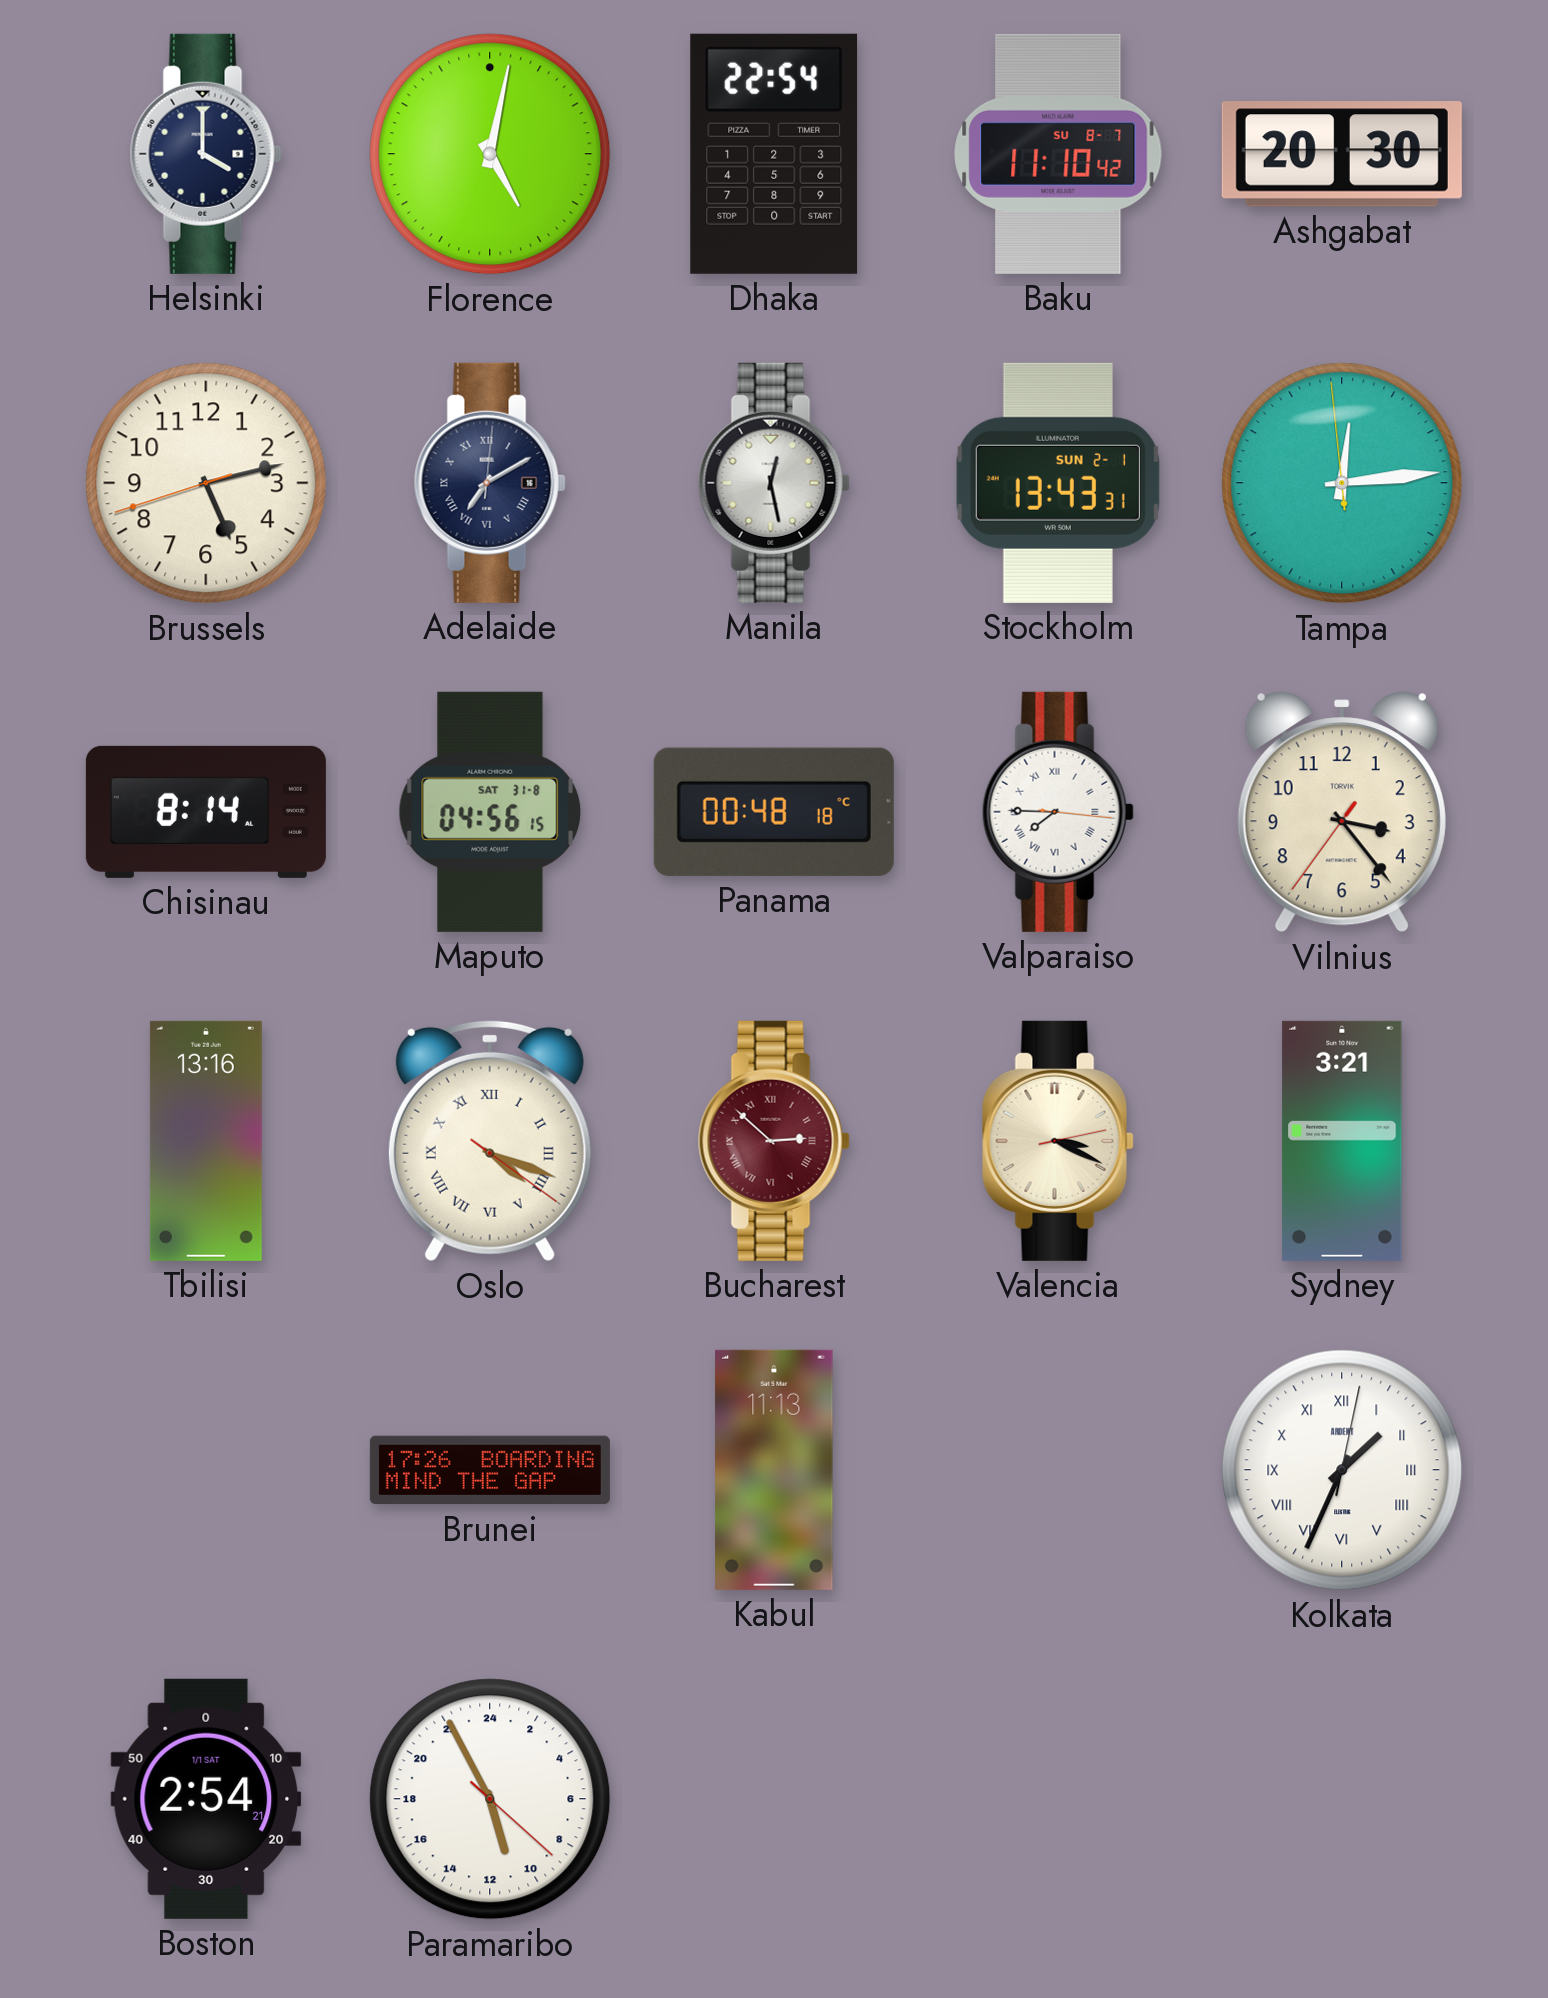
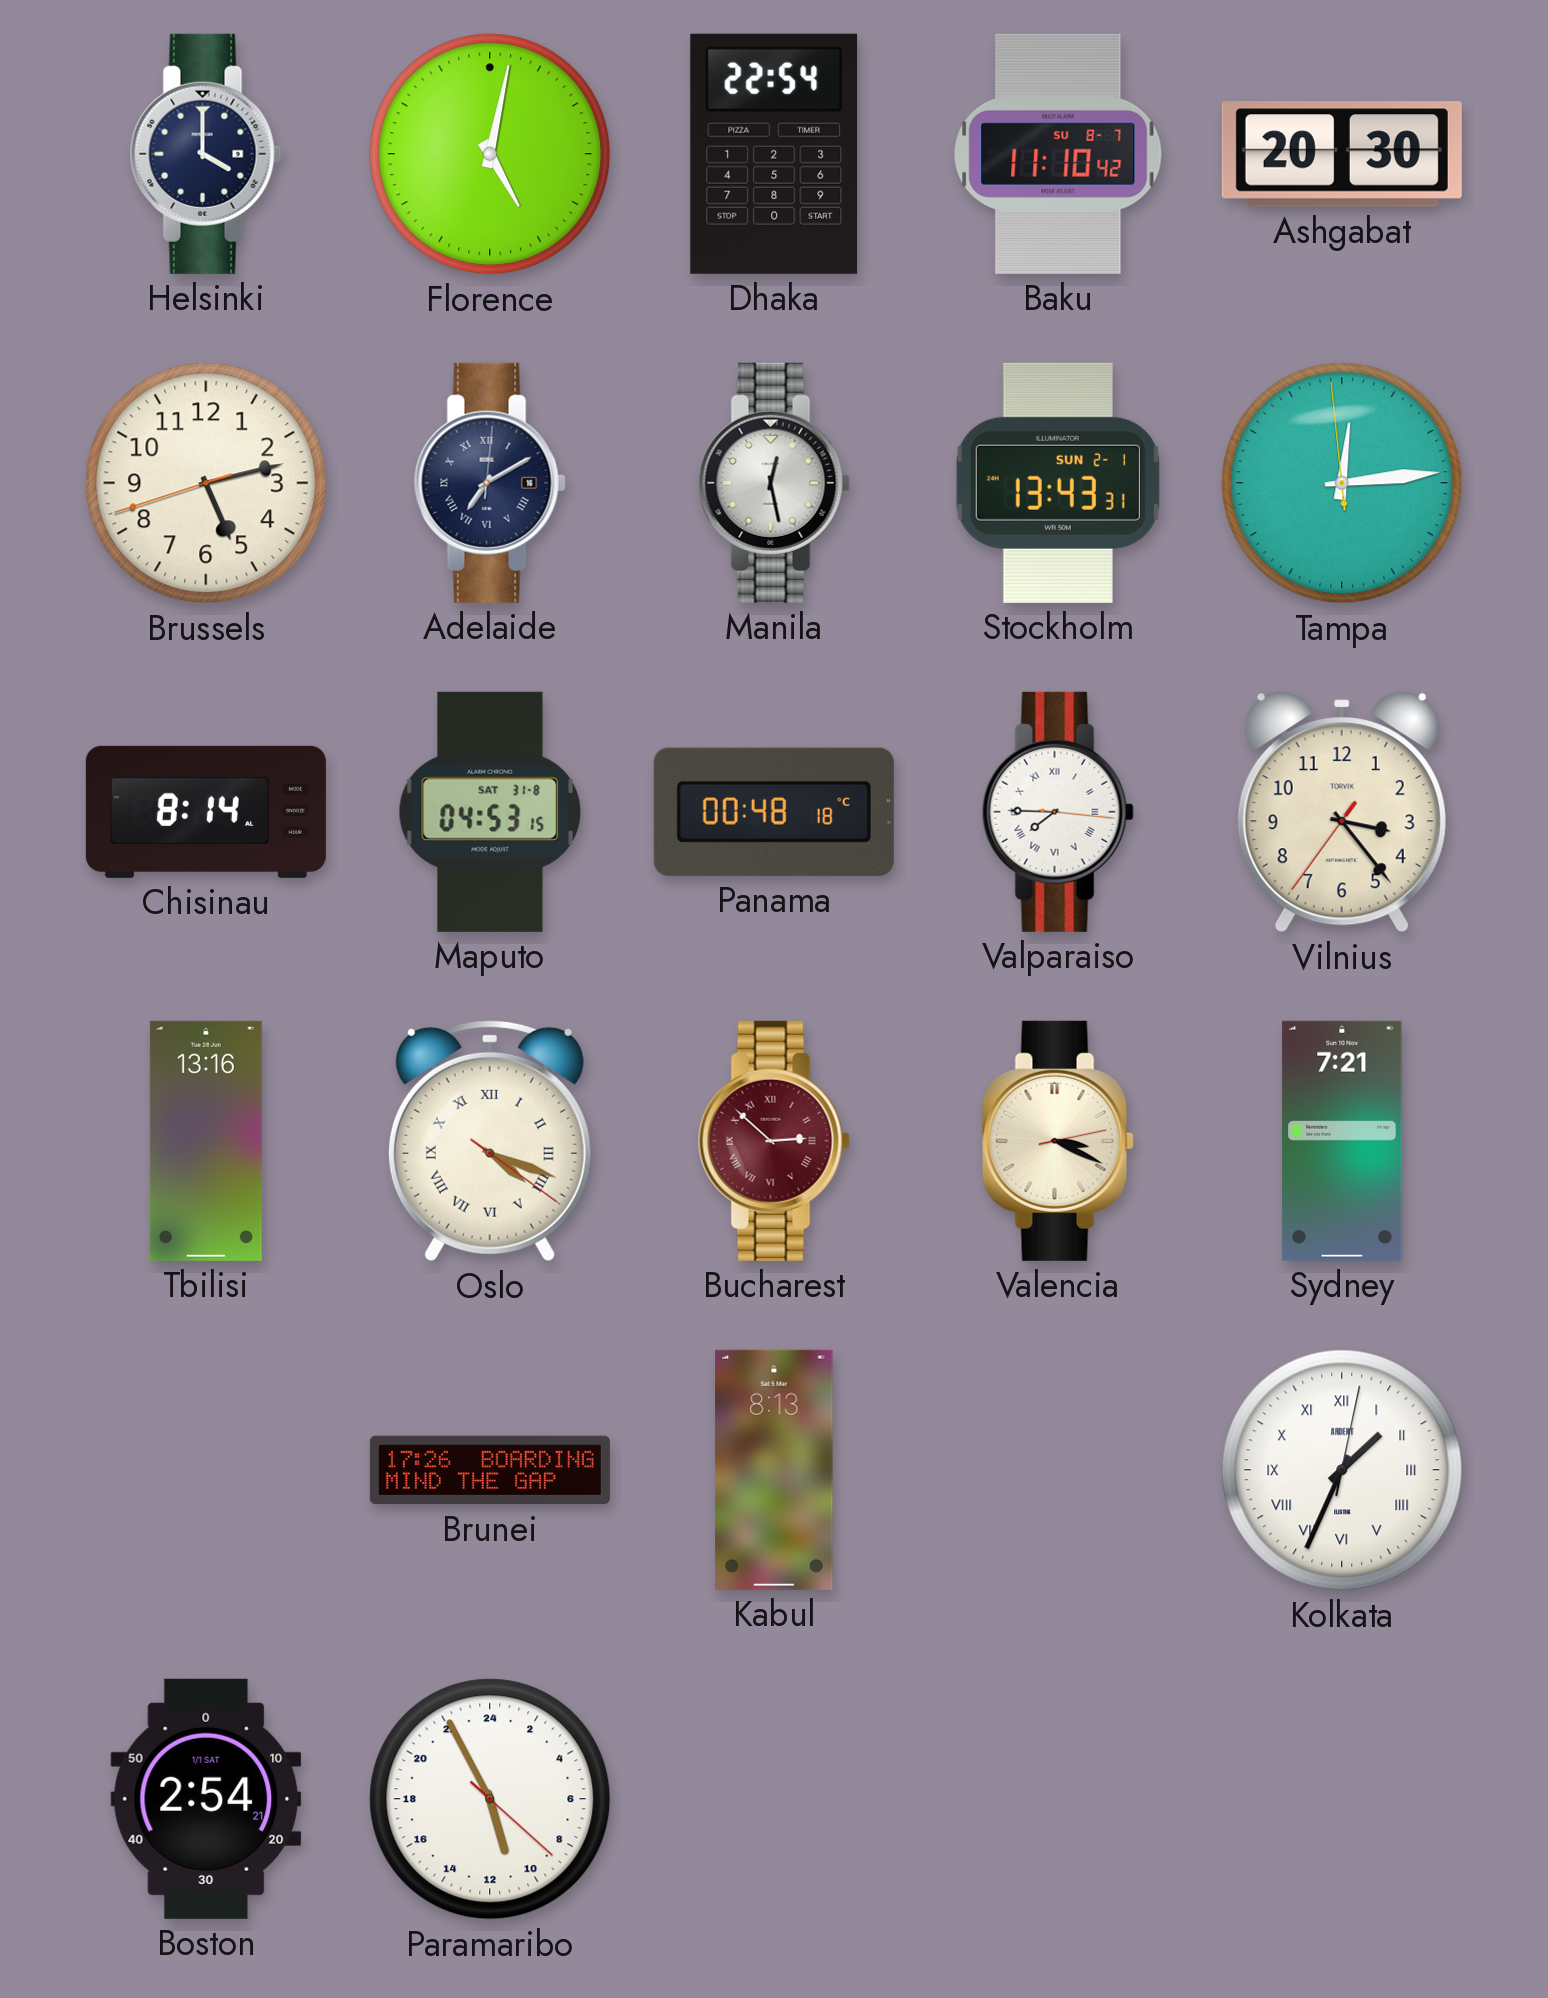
Maputo: 04:56 -> 04:53 (490, 812)
Sydney: 3:21 -> 7:21 (1342, 1141)
Kabul: 11:13 -> 8:13 (774, 1470)
